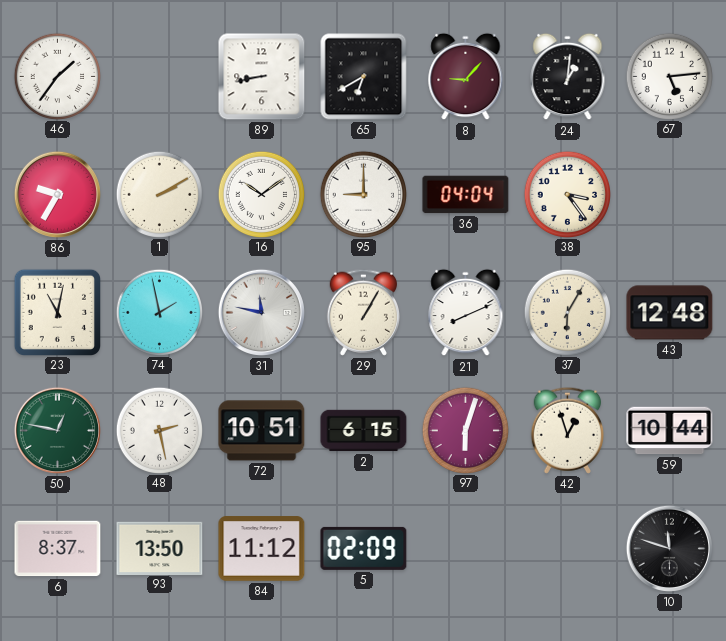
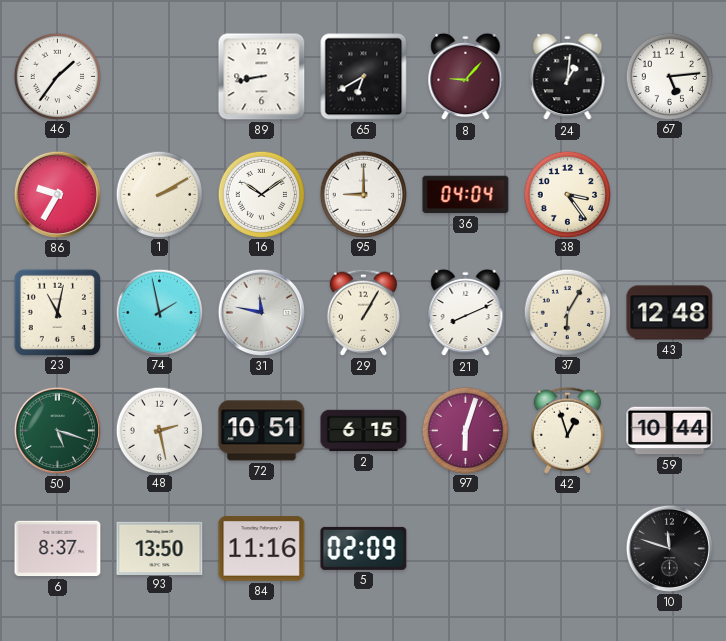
50: 12:47 -> 5:18 (57, 430)
84: 11:12 -> 11:16 (262, 549)
